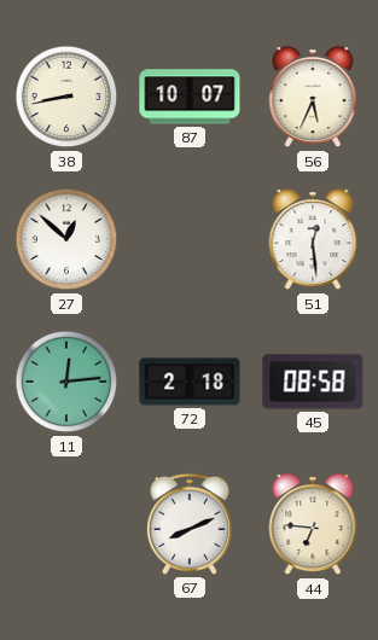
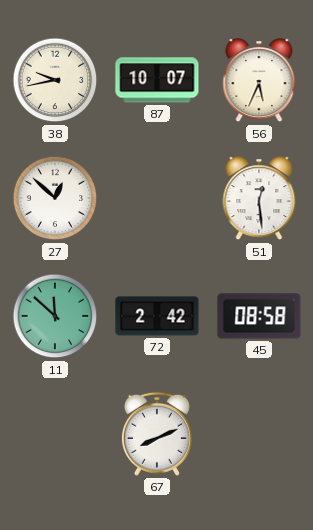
38: 8:43 -> 9:43 (55, 80)
11: 12:14 -> 11:52 (55, 316)
72: 2:18 -> 2:42 (157, 316)
44: 6:46 -> none (313, 525)
